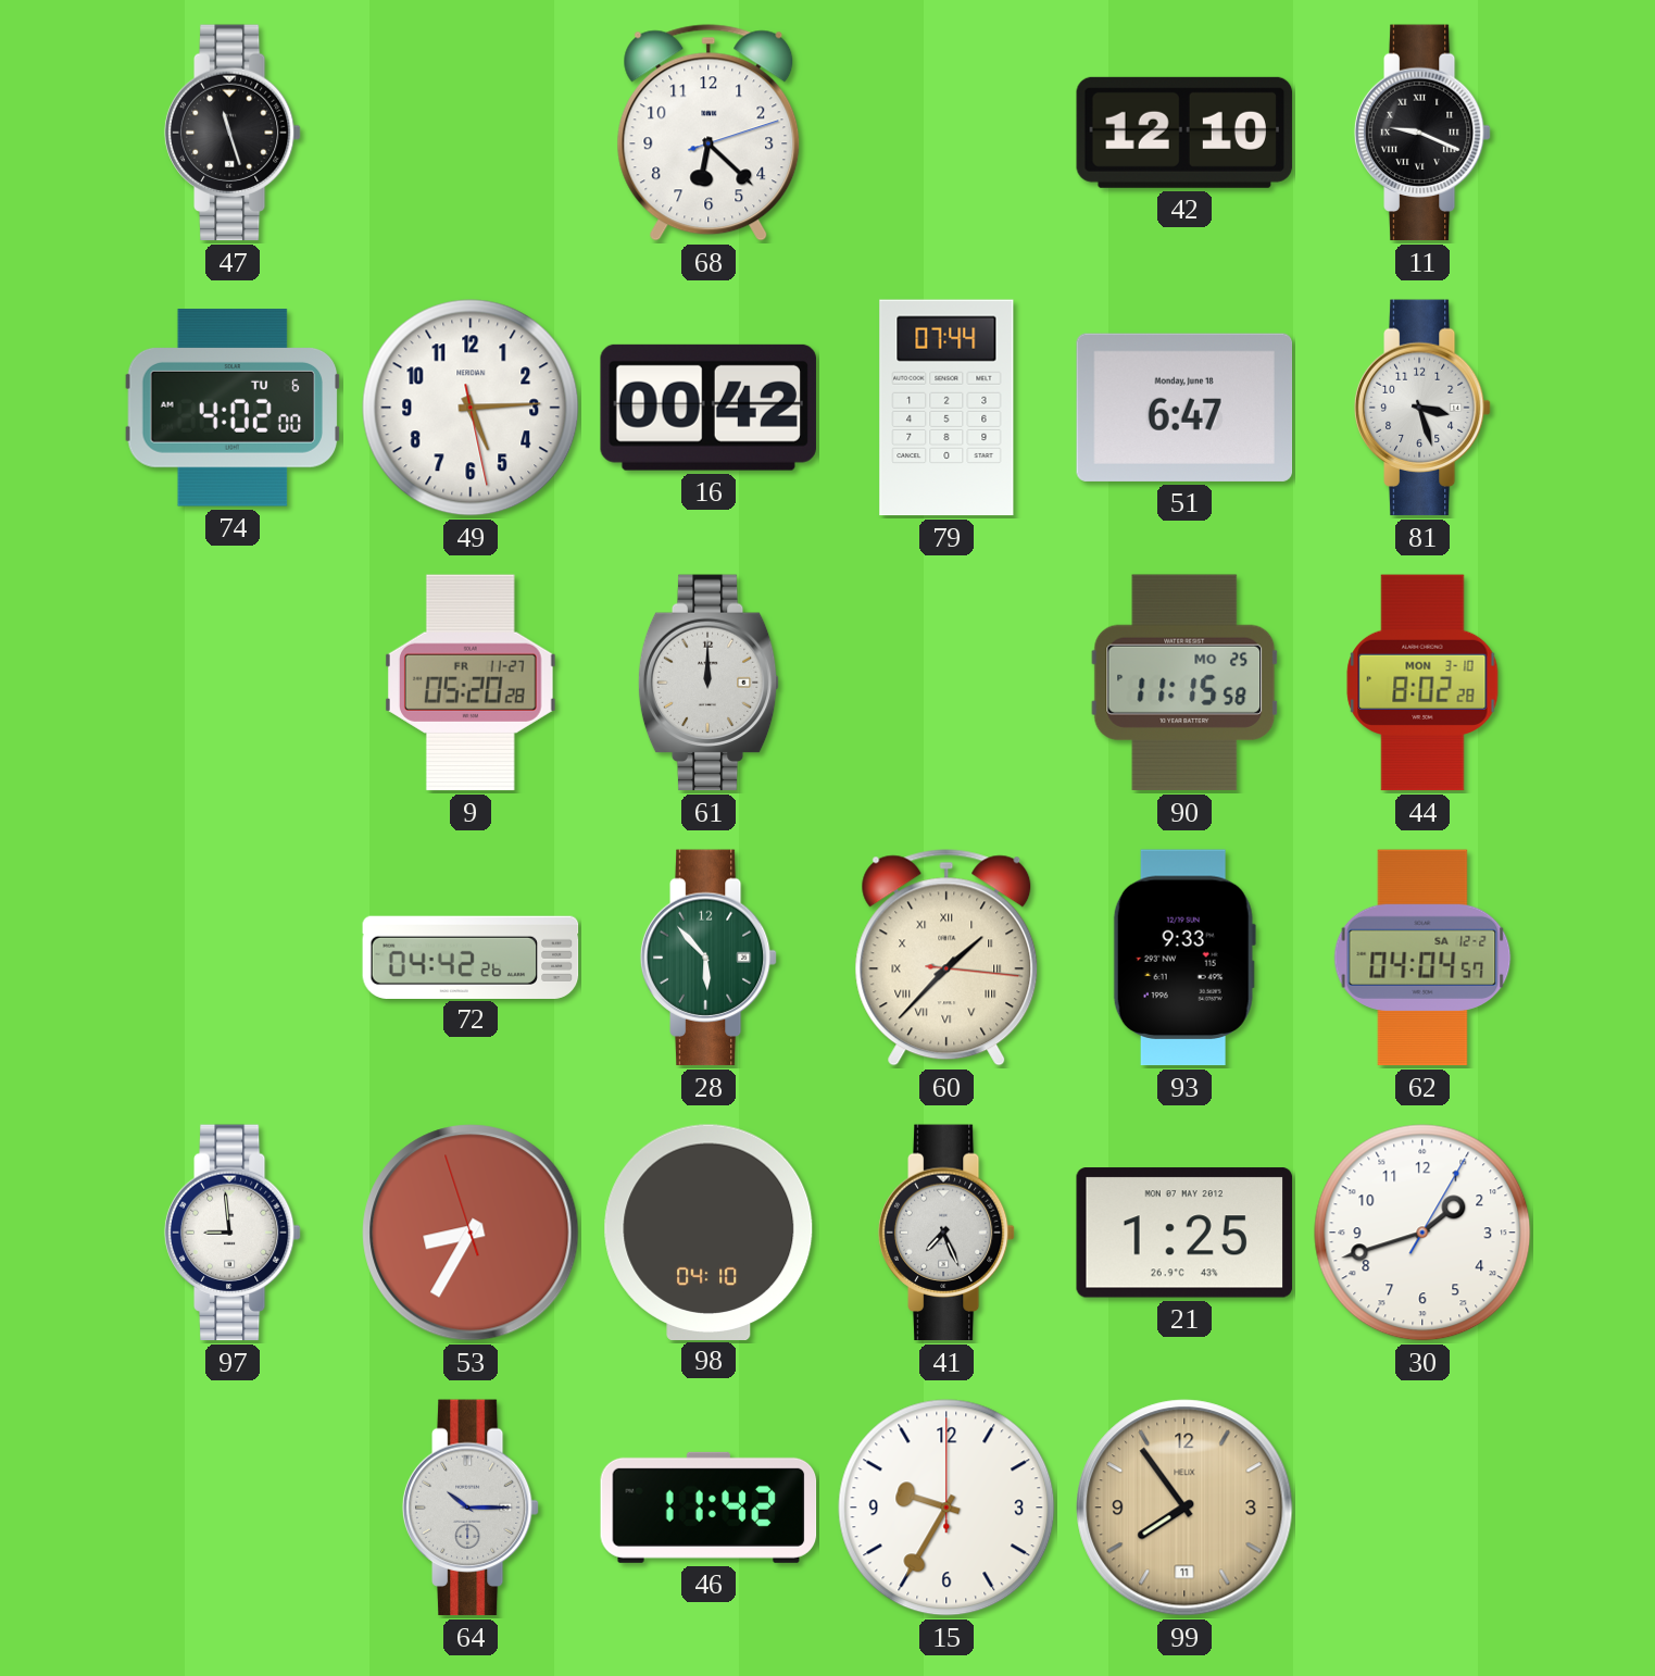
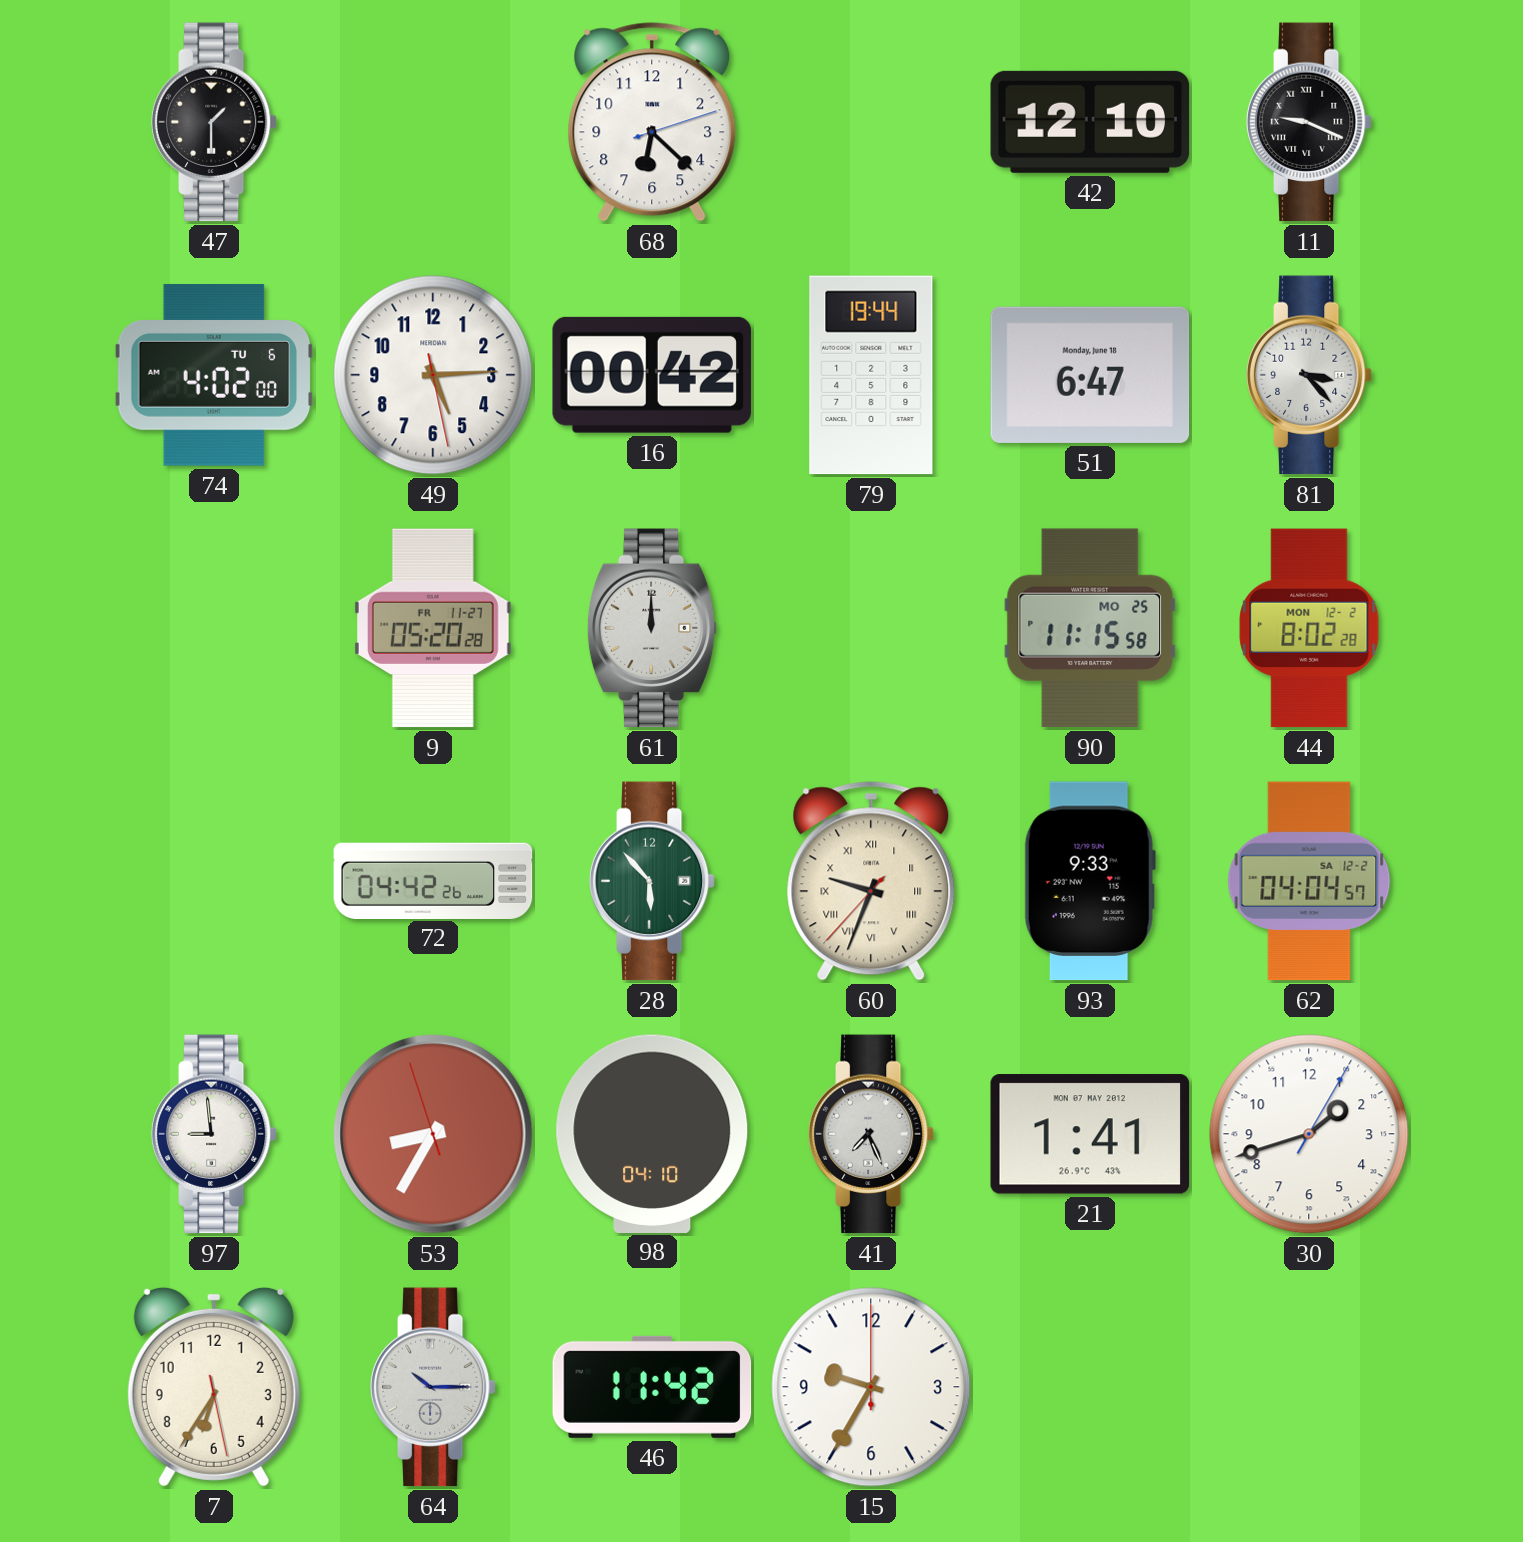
47: 11:27 -> 1:30 (214, 122)
79: 07:44 -> 19:44 (871, 375)
81: 3:27 -> 3:23 (1309, 375)
44 date: MON 3-10 -> MON 12-2 (1309, 628)
60: 1:37 -> 9:33 (871, 881)
21: 1:25 -> 1:41 (1090, 1134)
7: none -> 6:35 (214, 1387)
99: 7:54 -> none (1184, 1508)
